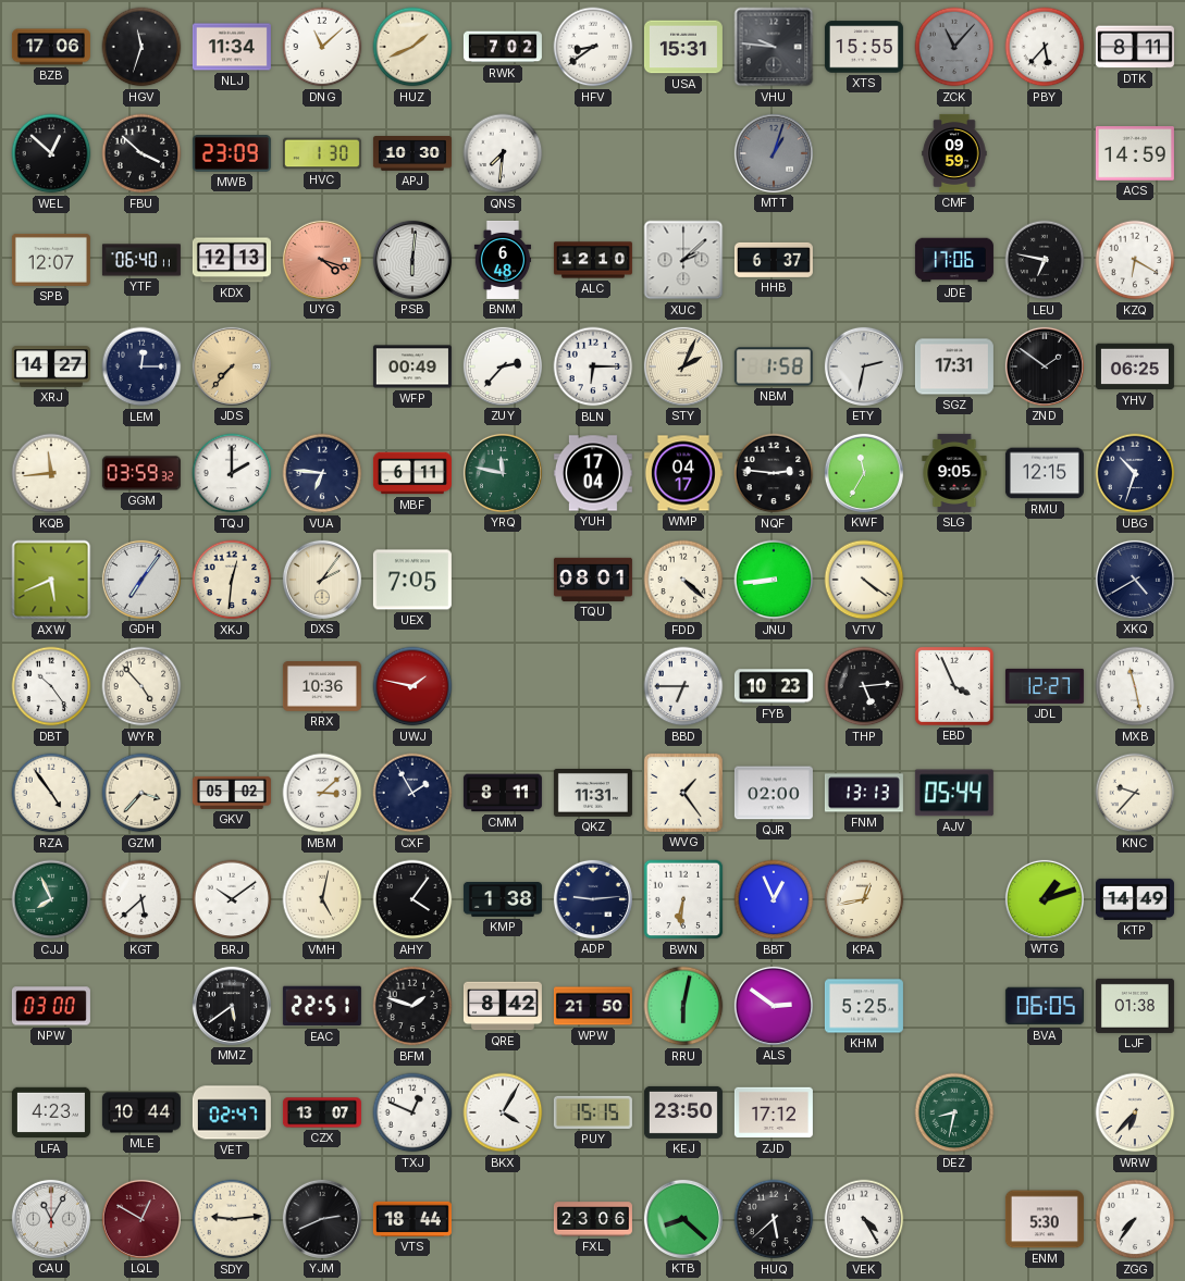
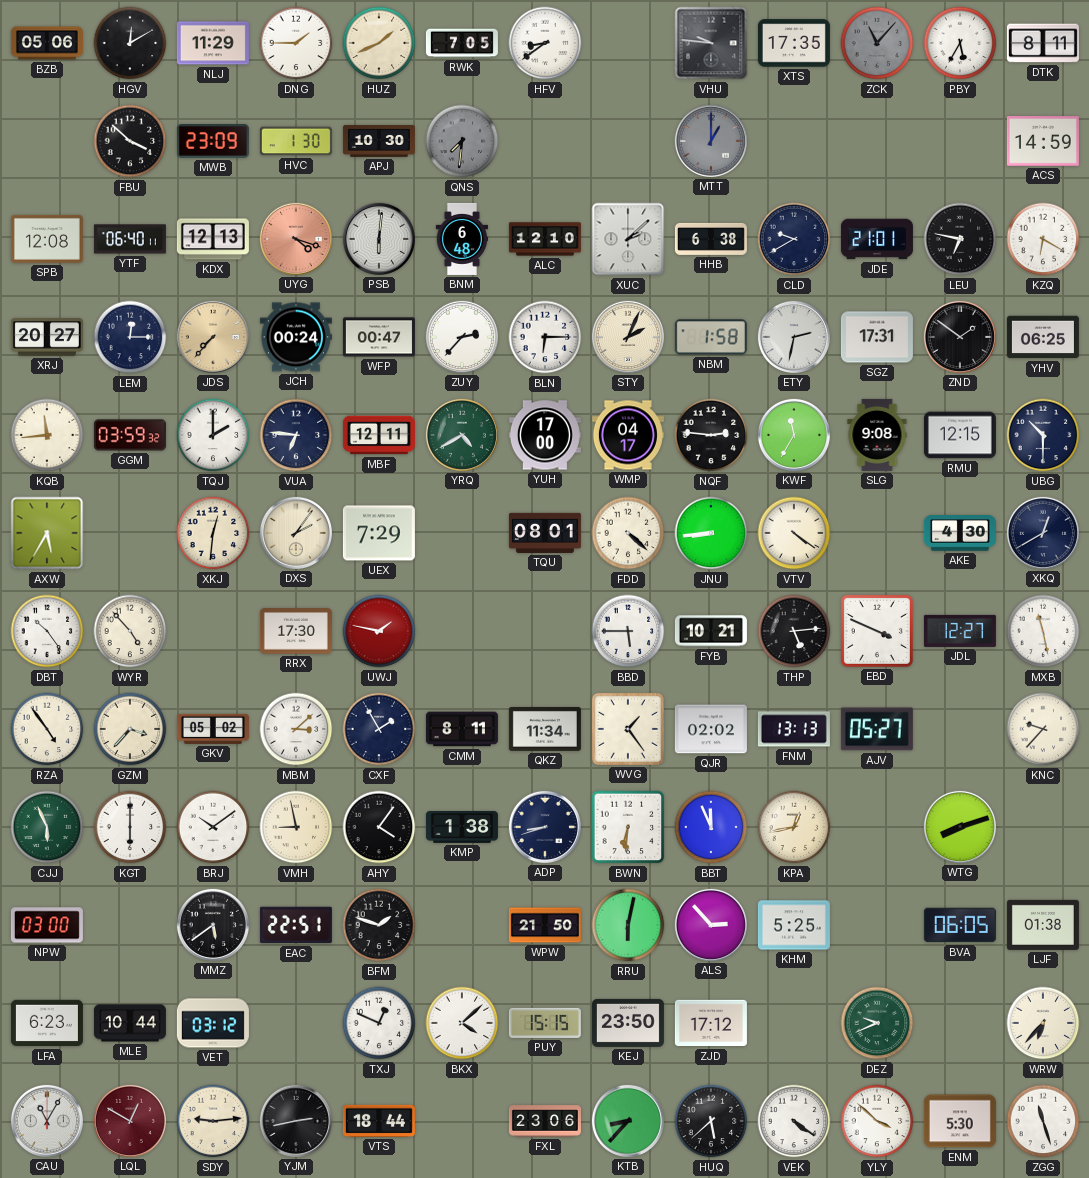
BZB: 17:06 -> 05:06 (47, 43)
HGV: 11:33 -> 12:10 (130, 43)
NLJ: 11:34 -> 11:29 (213, 43)
DNG: 11:08 -> 1:45 (296, 43)
RWK: 7:02 -> 7:05 (462, 43)
USA: 15:31 -> none (683, 47)
XTS: 15:55 -> 17:35 (794, 43)
PBY: 5:37 -> 5:35 (960, 43)
WEL: 12:52 -> none (51, 153)
QNS dial: white -> grey (462, 141)
MTT: 1:03 -> 1:00 (711, 141)
CMF: 09:59 -> none (954, 153)
SPB: 12:07 -> 12:08 (47, 239)
HHB: 6:37 -> 6:38 (711, 239)
CLD: none -> 9:40 (794, 239)
JDE: 17:06 -> 21:01 (877, 239)
XRJ: 14:27 -> 20:27 (47, 337)
JCH: none -> 00:24 (296, 337)
WFP: 00:49 -> 00:47 (379, 337)
MBF: 6:11 -> 12:11 (379, 435)
YRQ: 11:47 -> 4:40 (462, 435)
YUH: 17:04 -> 17:00 (545, 435)
SLG: 9:05 -> 9:08 (877, 435)
UBG: 10:33 -> 10:30 (1043, 435)
AXW: 5:41 -> 5:35 (47, 533)
GDH: 7:06 -> none (141, 580)
UEX: 7:05 -> 7:29 (379, 533)
AKE: none -> 4:30 (960, 534)
XKQ: 4:40 -> 12:40 (1043, 533)
RRX: 10:36 -> 17:30 (296, 632)
BBD: 6:45 -> 5:45 (628, 631)
FYB: 10:23 -> 10:21 (711, 631)
EBD: 3:56 -> 3:49 (877, 631)
QKZ: 11:31 -> 11:34 (545, 730)
QJR: 02:00 -> 02:02 (711, 729)
AJV: 05:44 -> 05:27 (877, 729)
CJJ: 7:56 -> 5:56 (47, 827)
KGT: 5:38 -> 6:00 (130, 827)
VMH: 5:02 -> 8:58 (296, 827)
ADP: 9:14 -> 8:42 (545, 827)
BBT: 12:56 -> 11:56 (711, 827)
WTG: 1:12 -> 8:12 (960, 827)
KTP: 14:49 -> none (1135, 899)
QRE: 8:42 -> none (503, 1006)
ALS: 2:51 -> 2:53 (711, 925)
LFA: 4:23 -> 6:23 (47, 1023)
VET: 02:47 -> 03:12 (213, 1023)
CZX: 13:07 -> none (322, 1112)
BKX: 4:05 -> 4:08 (462, 1023)
DEZ: 8:32 -> 9:41 (877, 1023)
YJM: 2:41 -> 2:43 (296, 1121)
KTB: 8:22 -> 8:37 (628, 1121)
VEK: 4:25 -> 4:21 (794, 1121)
YLY: none -> 3:52 (877, 1121)
ZGG: 7:36 -> 11:27 (1043, 1121)
